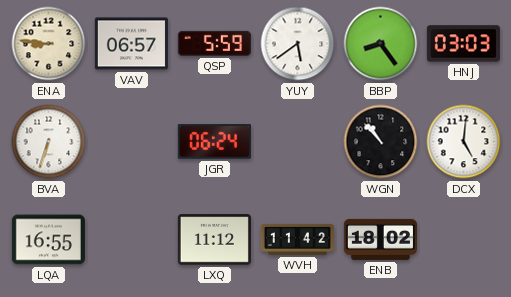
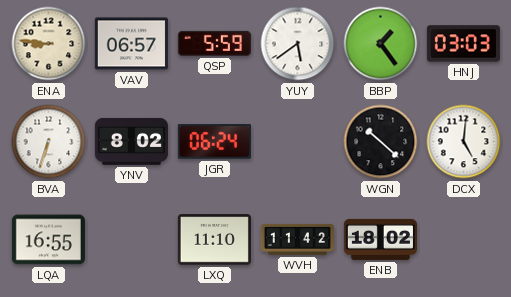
BBP: 8:24 -> 1:24 (381, 44)
YNV: none -> 8:02 (131, 141)
WGN: 10:53 -> 10:22 (381, 142)
LXQ: 11:12 -> 11:10 (214, 240)
